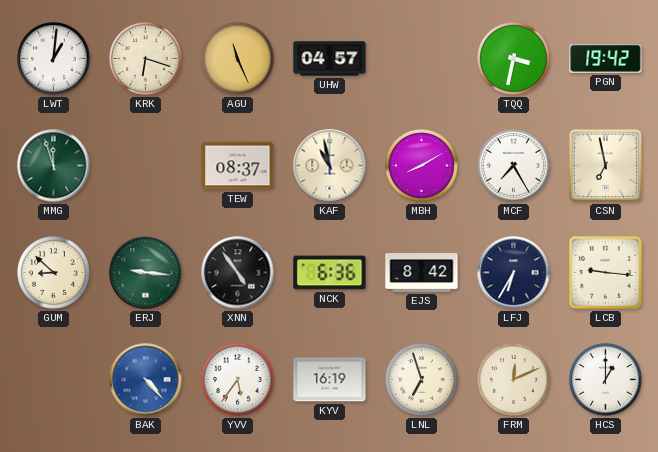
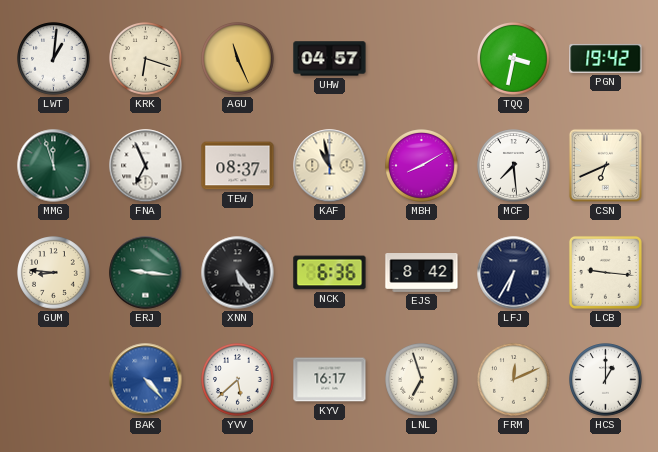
FNA: none -> 6:56 (146, 166)
MCF: 7:25 -> 7:29 (514, 166)
CSN: 6:58 -> 6:41 (605, 165)
GUM: 8:52 -> 8:46 (54, 273)
XNN: 4:54 -> 5:24 (238, 273)
YVV: 5:36 -> 5:38 (238, 380)
KYV: 16:19 -> 16:17 (330, 380)
